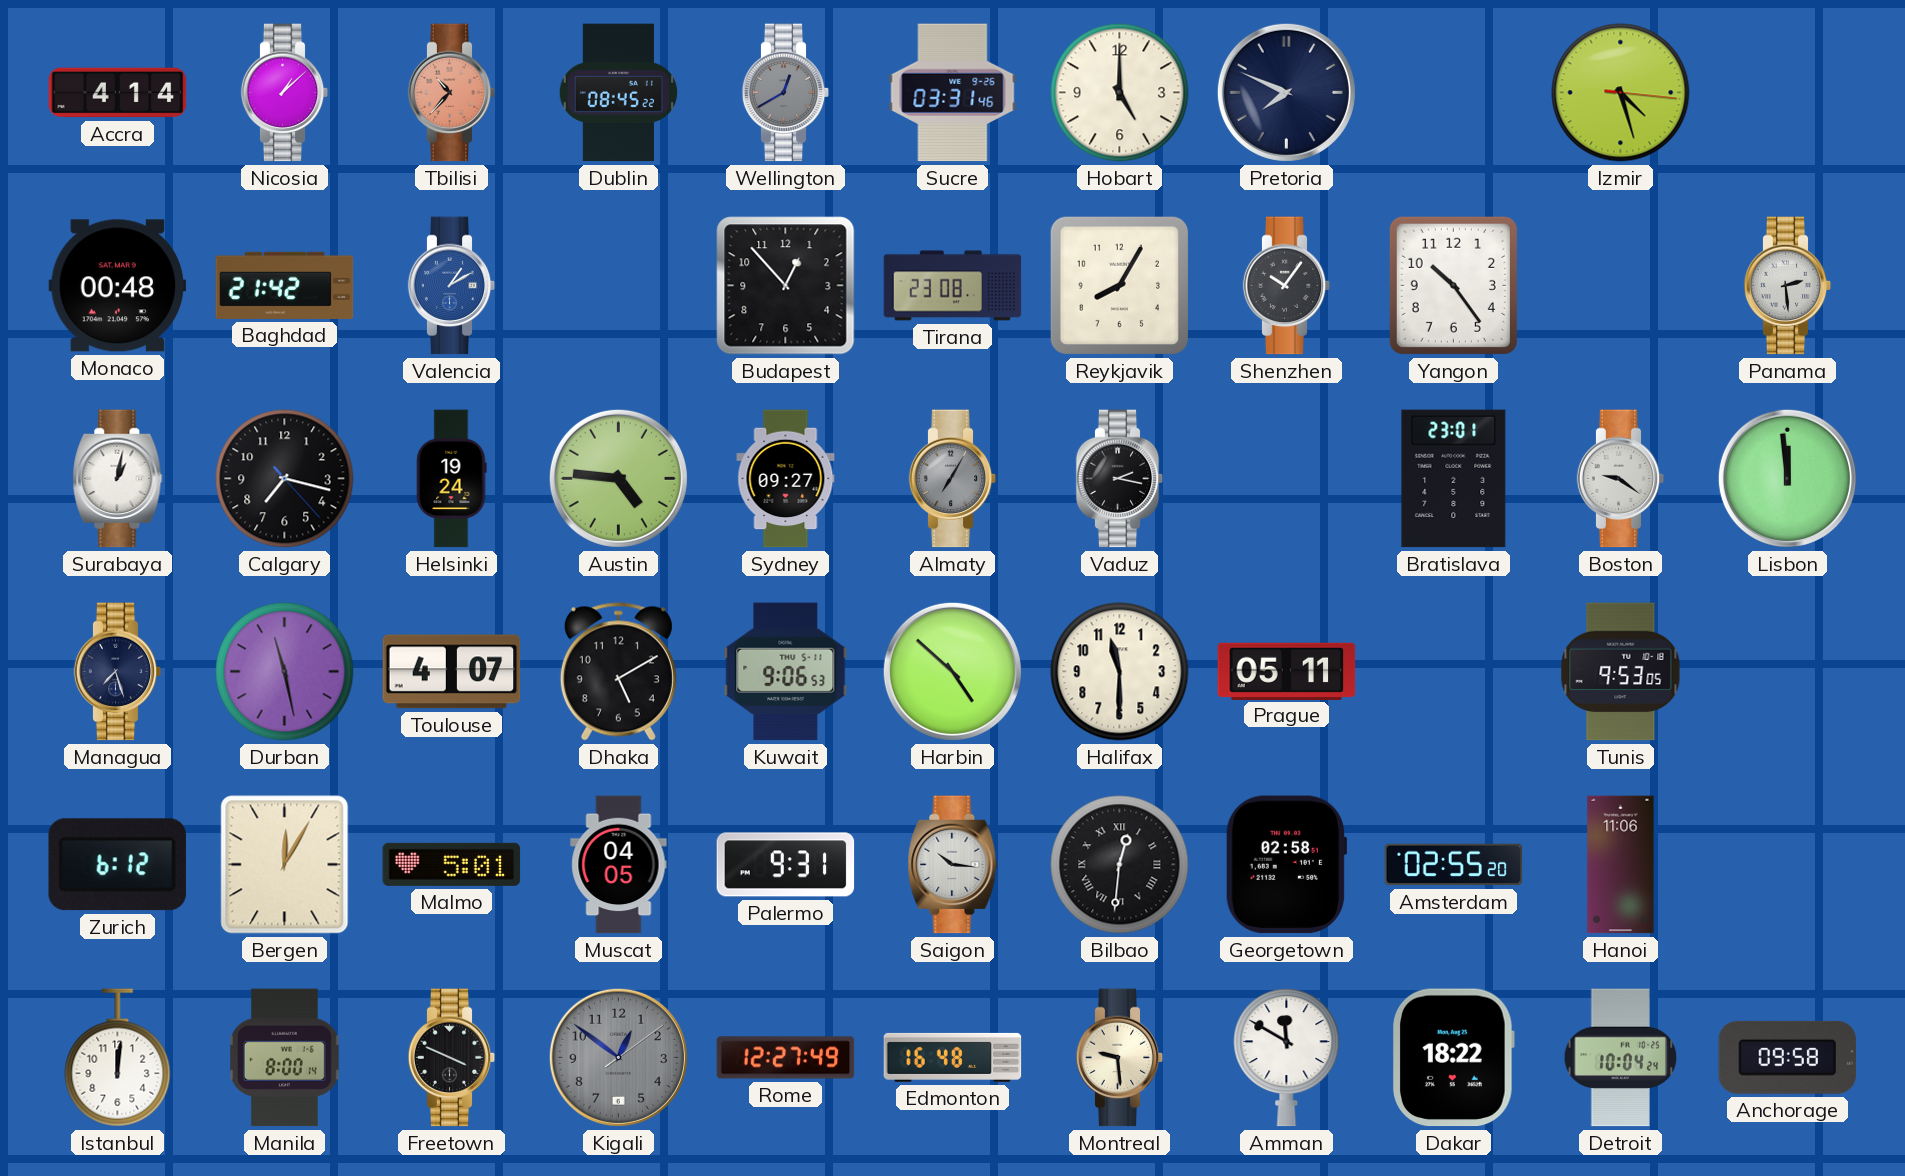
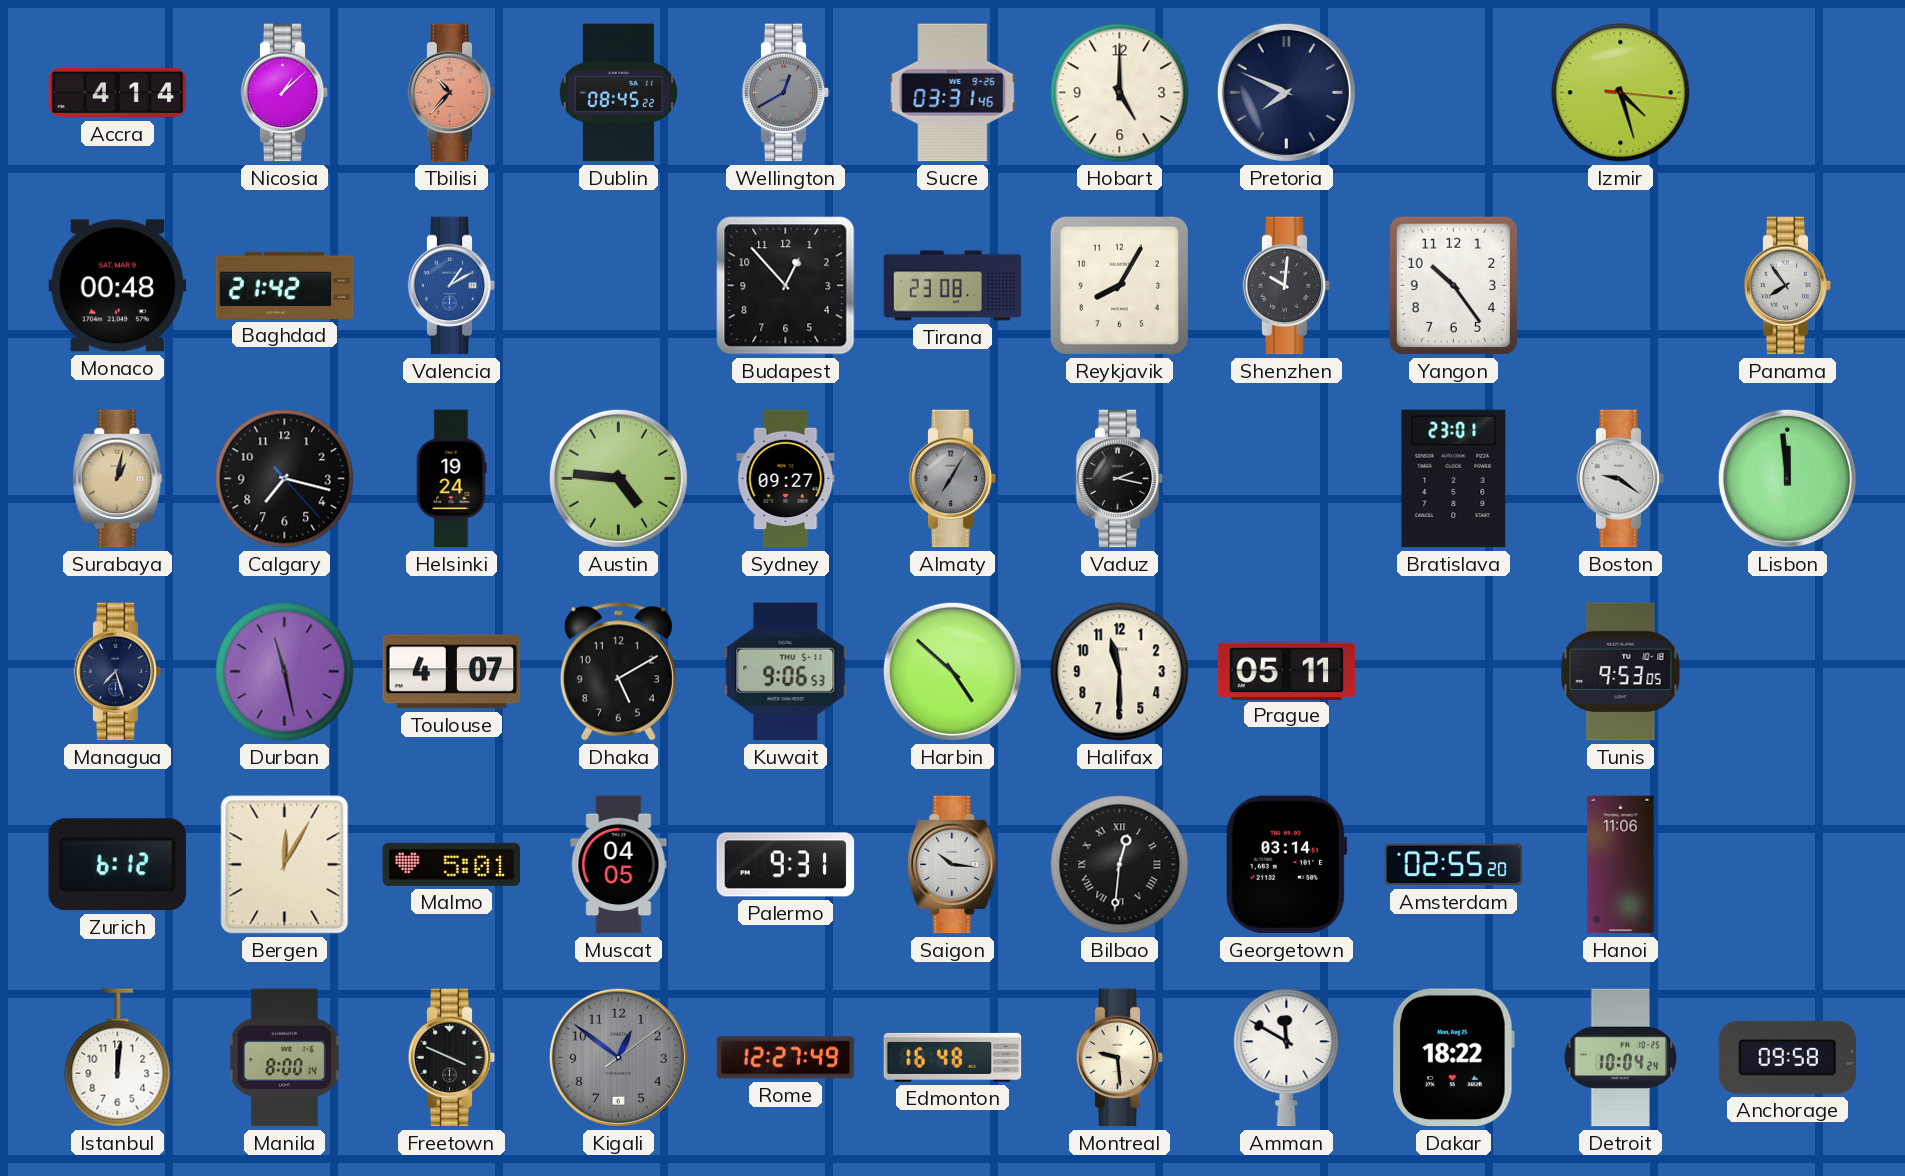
Shenzhen: 10:06 -> 10:01 (1287, 286)
Panama: 2:29 -> 7:54 (1788, 286)
Surabaya dial: white -> champagne (118, 479)
Georgetown: 02:58 -> 03:14 (1286, 865)
